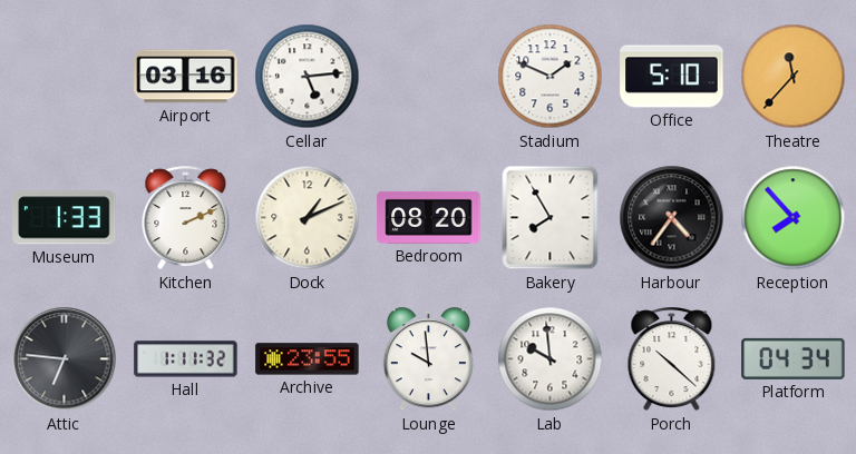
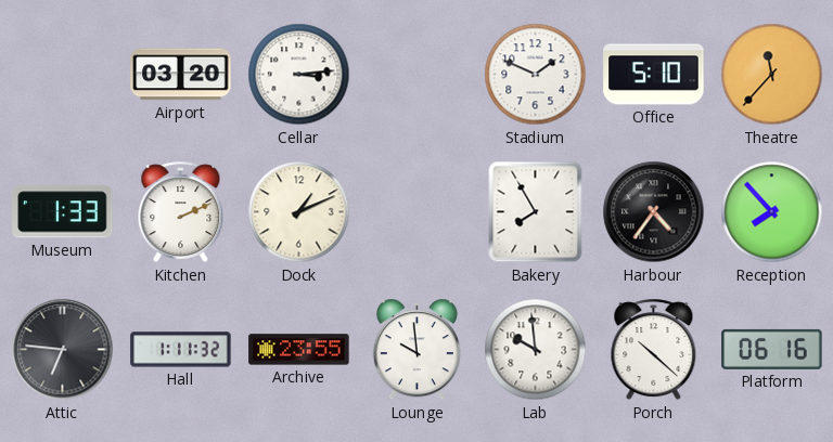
Airport: 03:16 -> 03:20 (181, 75)
Cellar: 5:14 -> 3:14 (299, 75)
Bedroom: 08:20 -> none (429, 217)
Platform: 04:34 -> 06:16 (772, 349)
